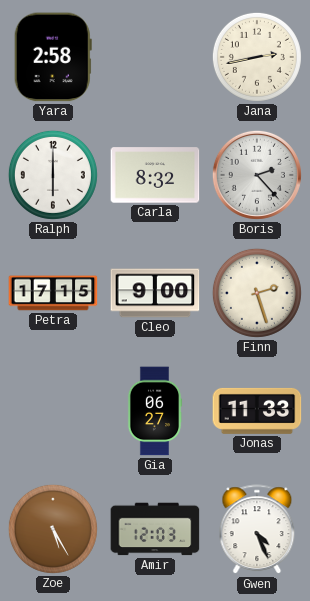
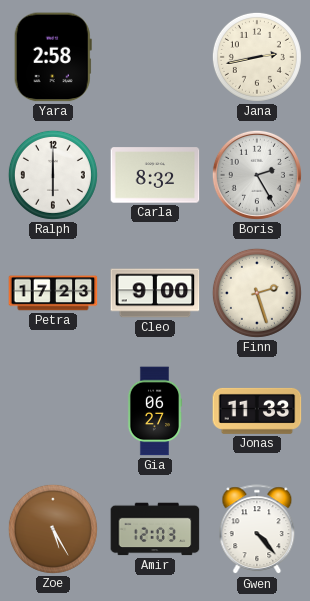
Boris: 2:23 -> 2:25 (257, 175)
Petra: 17:15 -> 17:23 (53, 293)
Gwen: 4:26 -> 4:23 (257, 530)
